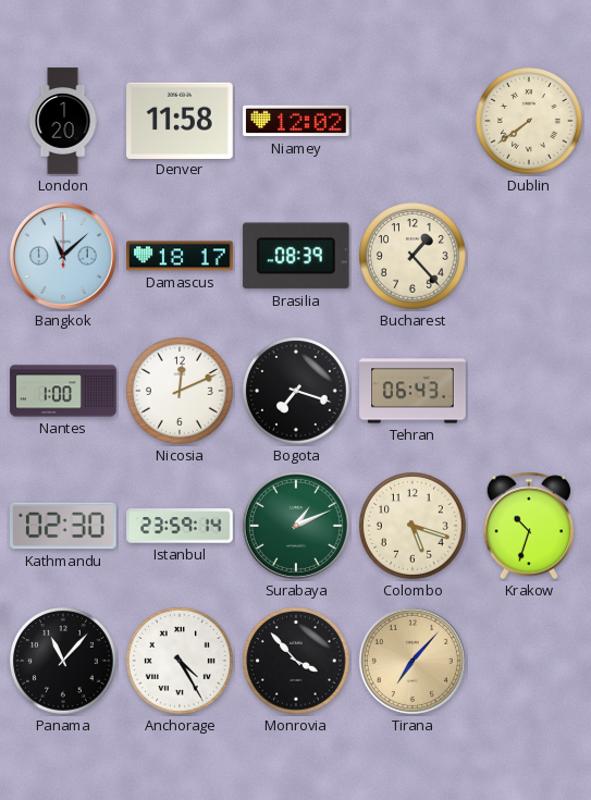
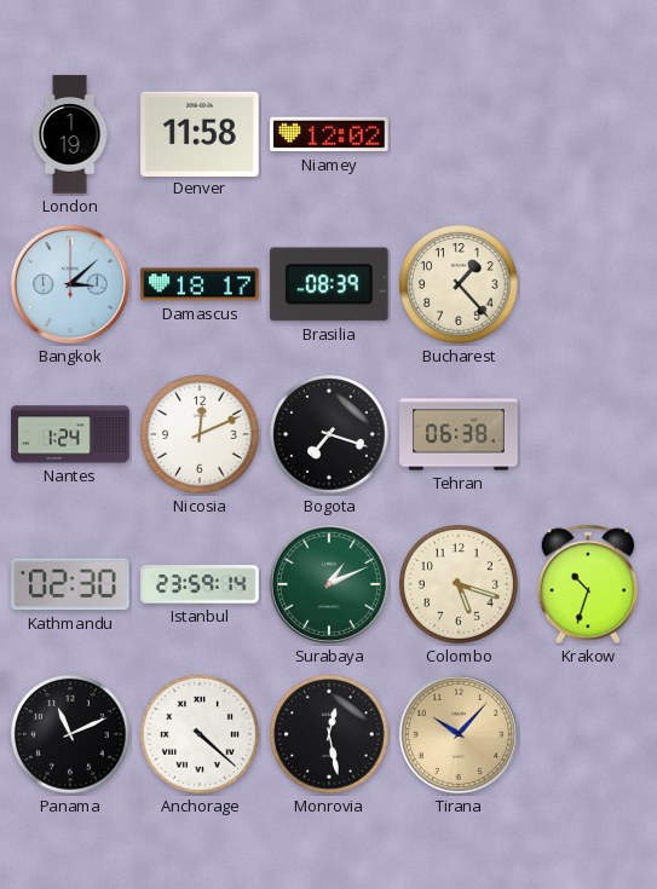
London: 1:20 -> 1:19 (70, 134)
Dublin: 7:39 -> none (530, 122)
Bangkok: 11:08 -> 3:08 (70, 284)
Nantes: 1:00 -> 1:24 (70, 434)
Tehran: 06:43 -> 06:38 (459, 434)
Panama: 11:07 -> 11:11 (71, 735)
Anchorage: 4:25 -> 4:22 (201, 735)
Monrovia: 3:53 -> 12:28 (330, 735)
Tirana: 7:07 -> 10:07 (459, 734)
